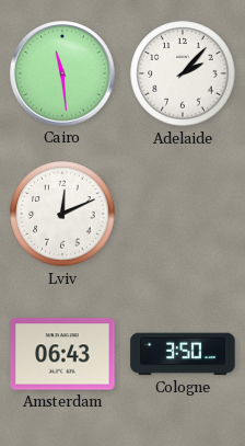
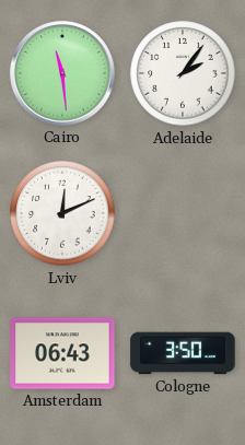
Adelaide: 2:07 -> 2:06 (183, 73)
